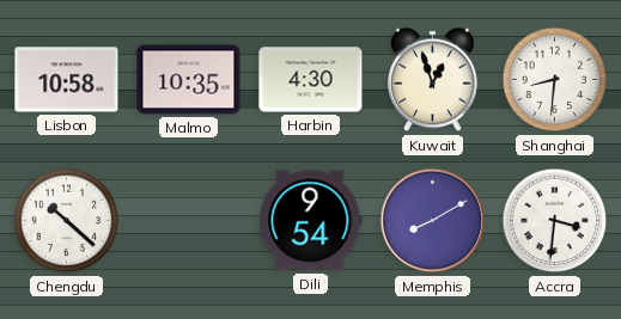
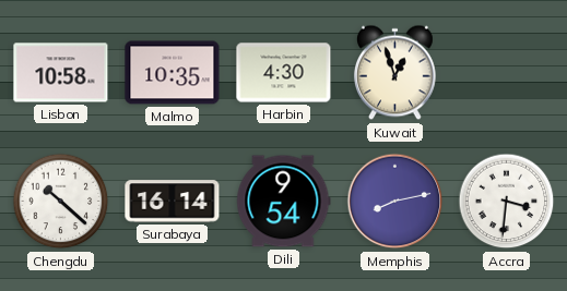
Shanghai: 8:31 -> none (555, 80)
Surabaya: none -> 16:14 (173, 202)
Memphis: 8:10 -> 8:13 (395, 202)
